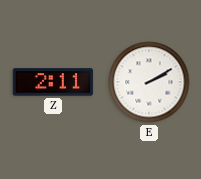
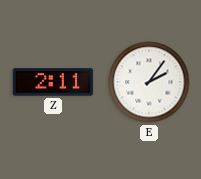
E: 2:10 -> 2:06 (149, 82)
